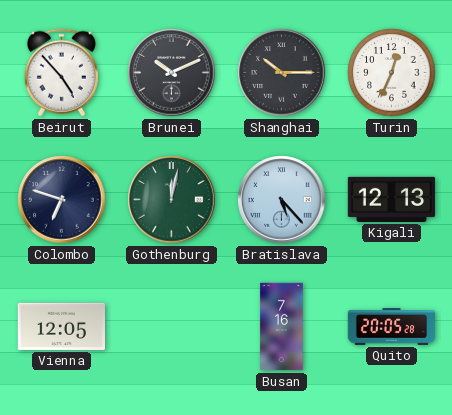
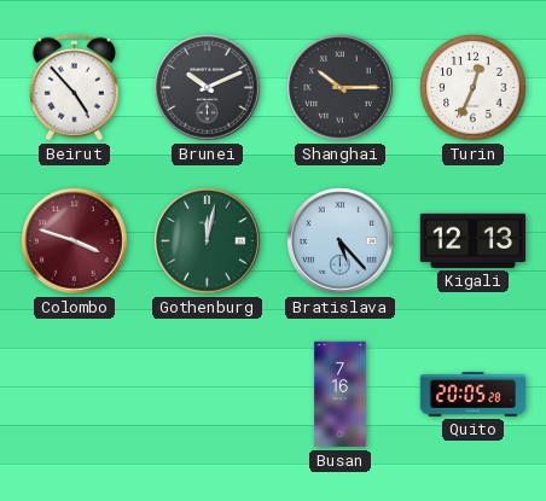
Colombo: 6:48 -> 3:48 (75, 241)
Colombo dial: navy -> burgundy (75, 241)
Vienna: 12:05 -> none (61, 326)
